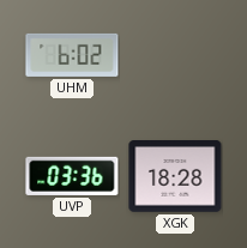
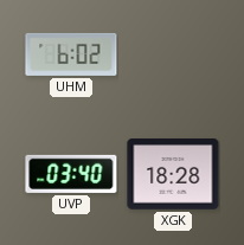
UVP: 03:36 -> 03:40 (71, 174)
